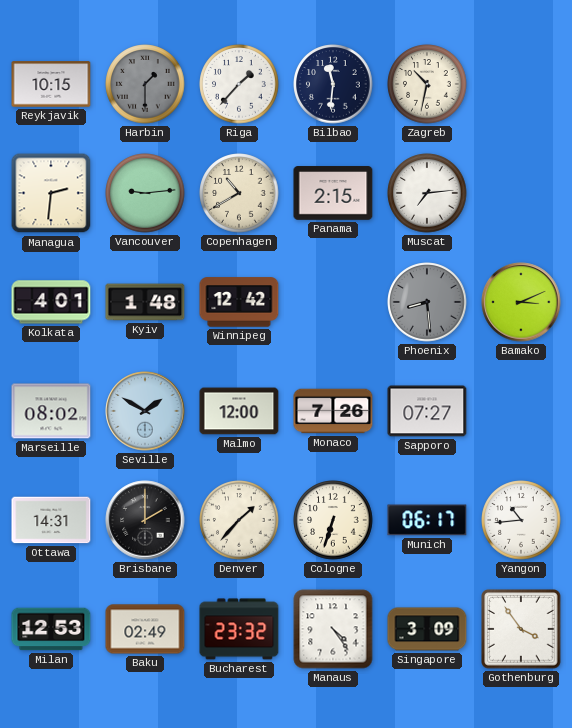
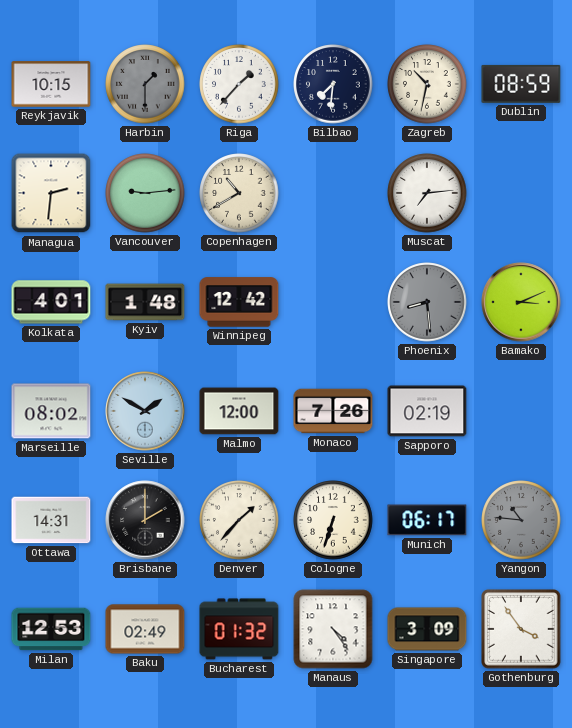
Bilbao: 11:31 -> 7:31 (333, 84)
Dublin: none -> 08:59 (521, 84)
Panama: 2:15 -> none (333, 193)
Sapporo: 07:27 -> 02:19 (427, 411)
Yangon: 10:44 -> 10:46 (521, 520)
Yangon dial: white -> grey (521, 520)
Bucharest: 23:32 -> 01:32 (239, 629)
